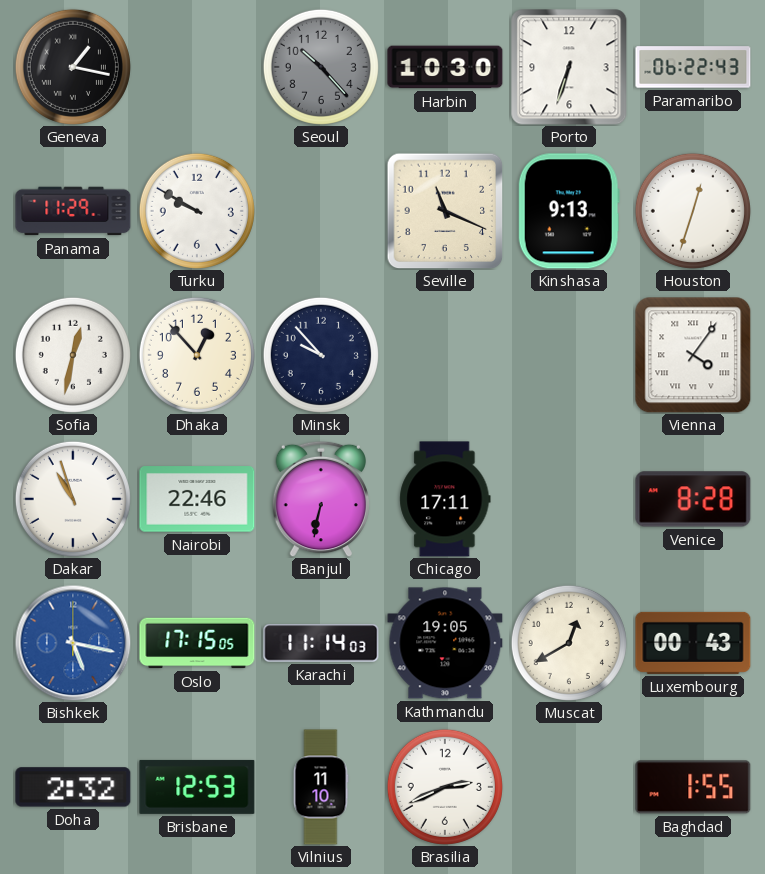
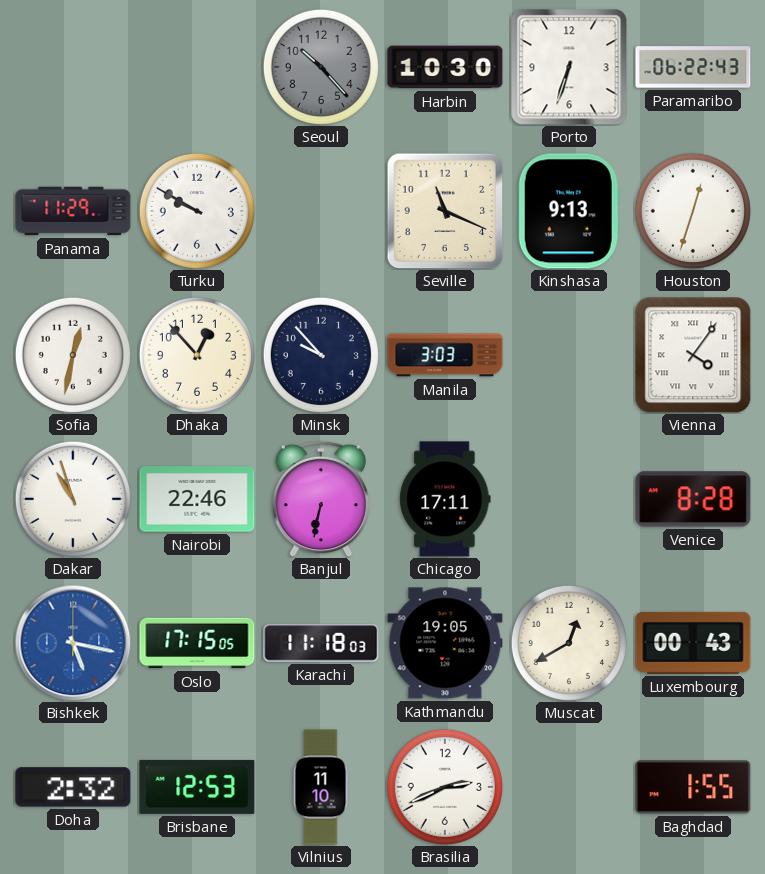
Geneva: 1:17 -> none (73, 67)
Manila: none -> 3:03 (445, 355)
Karachi: 11:14 -> 11:18 (321, 643)
